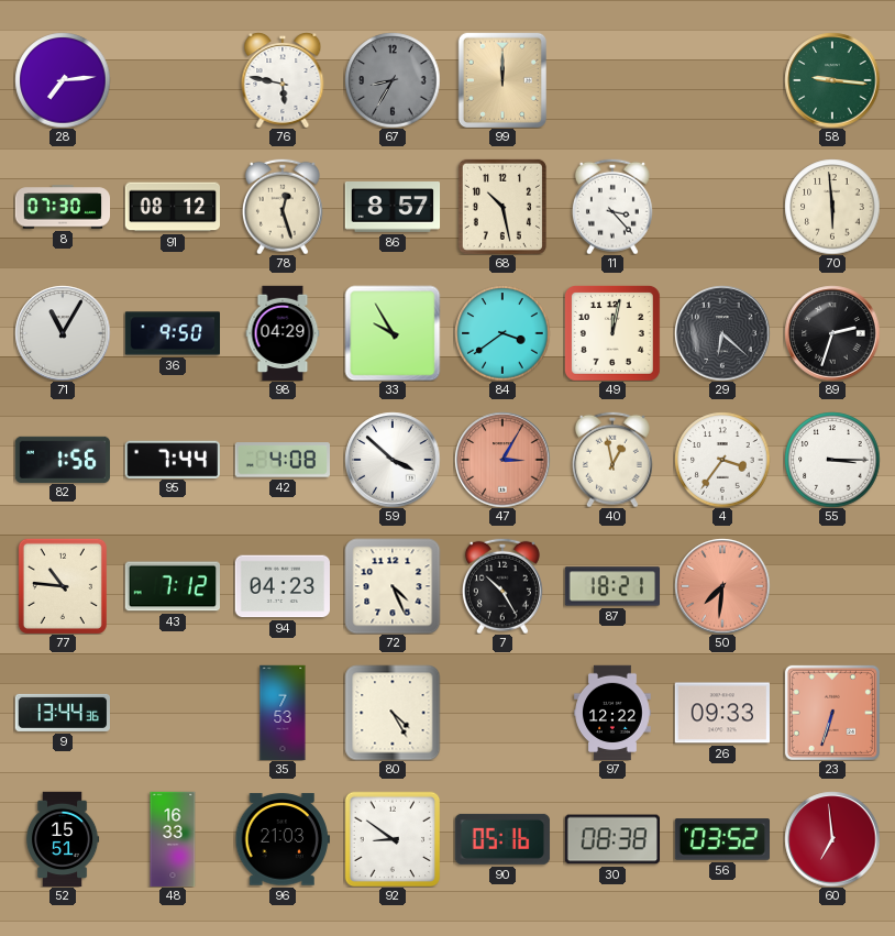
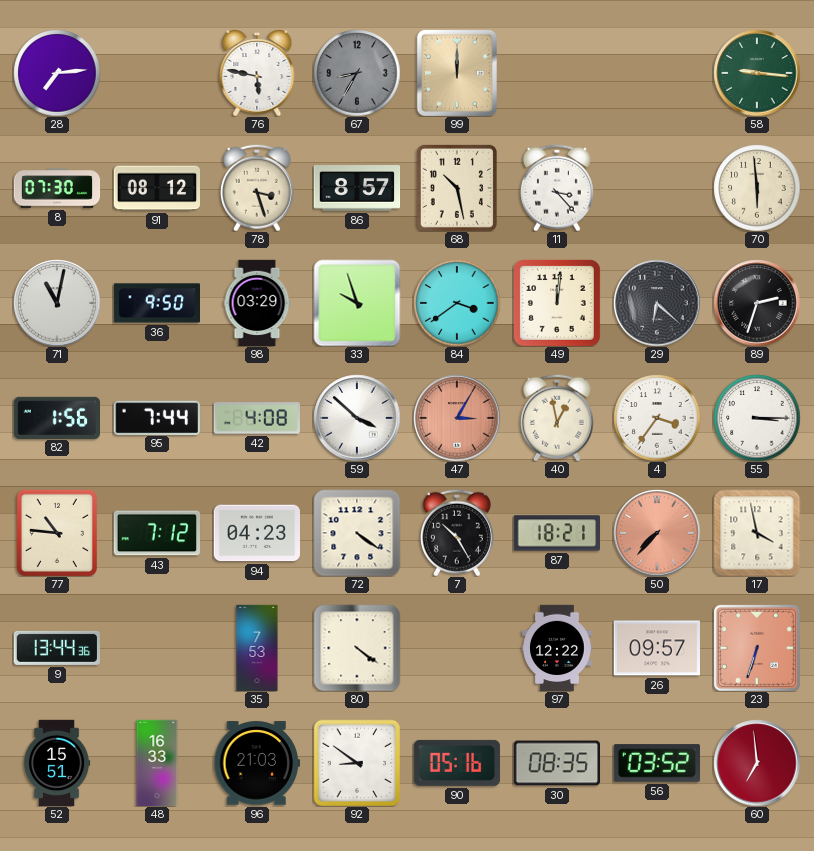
78: 12:27 -> 3:27 (257, 188)
71: 11:05 -> 11:02 (57, 303)
98: 04:29 -> 03:29 (257, 303)
33: 9:55 -> 9:57 (357, 303)
49: 12:02 -> 12:01 (557, 303)
72: 4:26 -> 4:21 (357, 533)
50: 7:31 -> 7:37 (657, 533)
17: none -> 3:58 (757, 533)
80: 4:25 -> 4:21 (357, 648)
26: 09:33 -> 09:57 (656, 648)
30: 08:38 -> 08:35 (556, 763)
